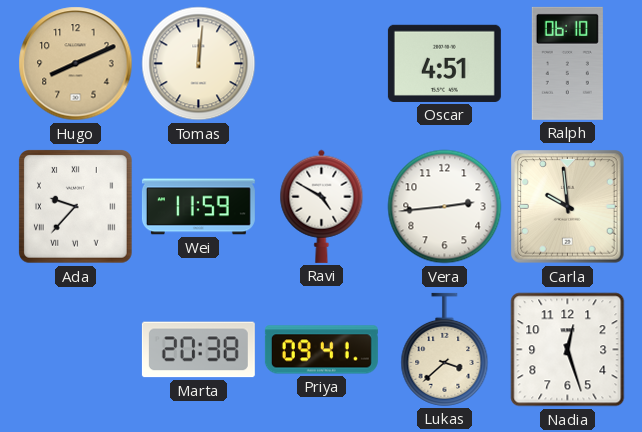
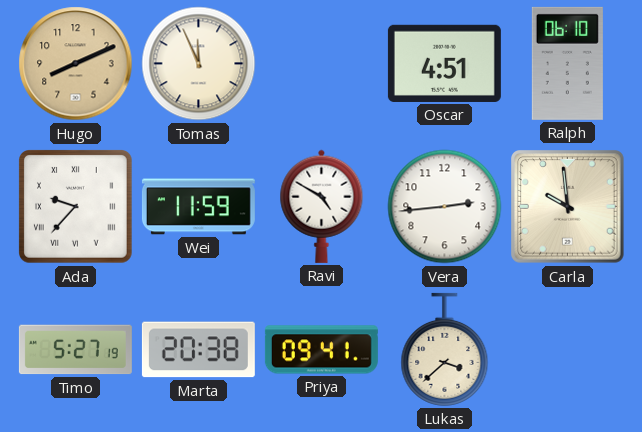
Tomas: 12:01 -> 11:56 (199, 64)
Timo: none -> 5:27 (75, 350)
Nadia: 12:27 -> none (568, 350)
